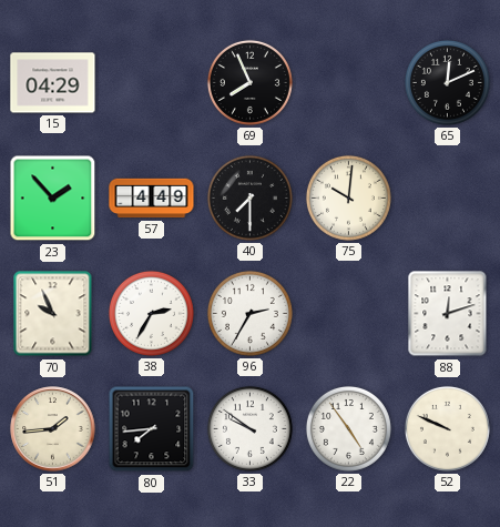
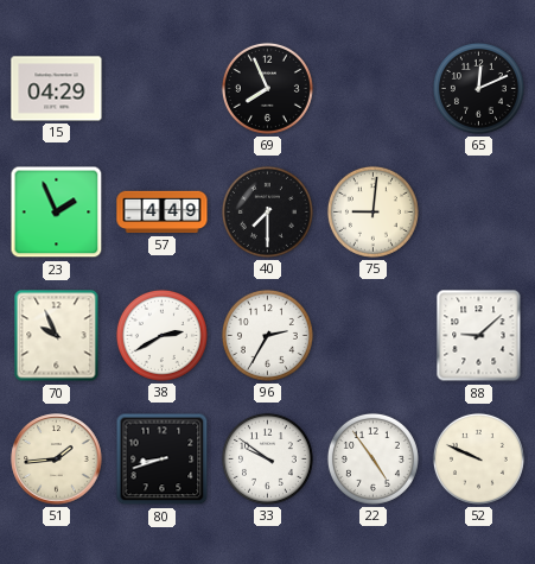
23: 1:53 -> 1:56 (57, 213)
75: 10:01 -> 9:01 (372, 211)
38: 2:35 -> 2:40 (161, 335)
88: 12:12 -> 9:08 (479, 336)
80: 7:44 -> 8:42 (163, 460)
